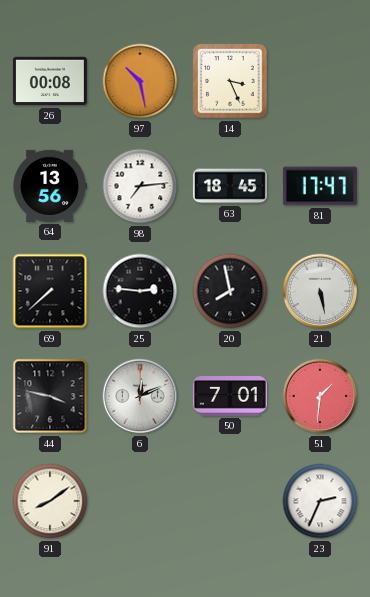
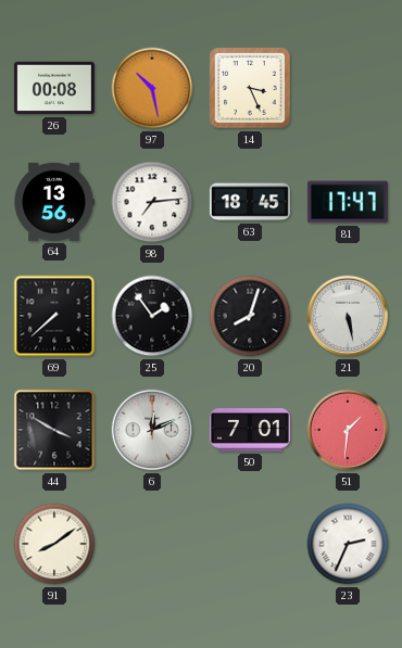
25: 2:46 -> 1:54 (152, 316)
20: 7:58 -> 8:03 (250, 316)
44: 3:47 -> 3:50 (54, 430)
